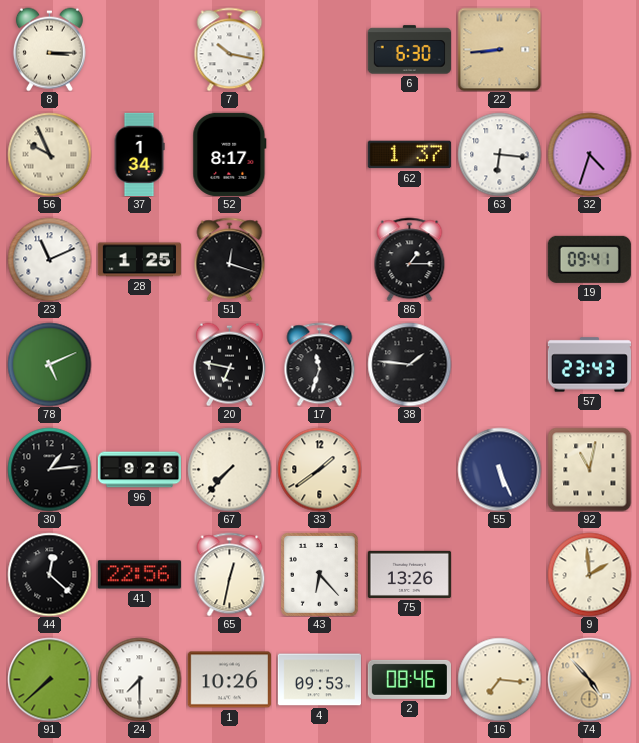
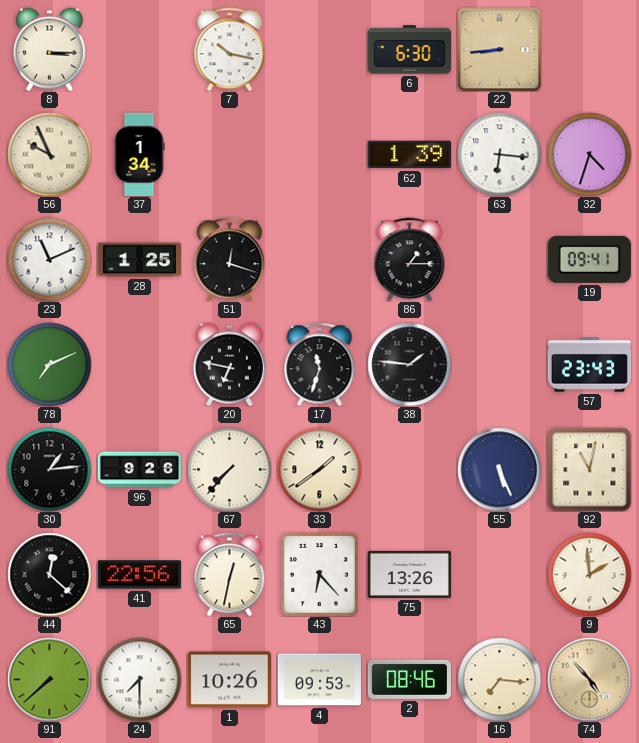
52: 8:17 -> none (230, 154)
62: 1:37 -> 1:39 (409, 155)
78: 5:11 -> 7:11 (49, 364)
